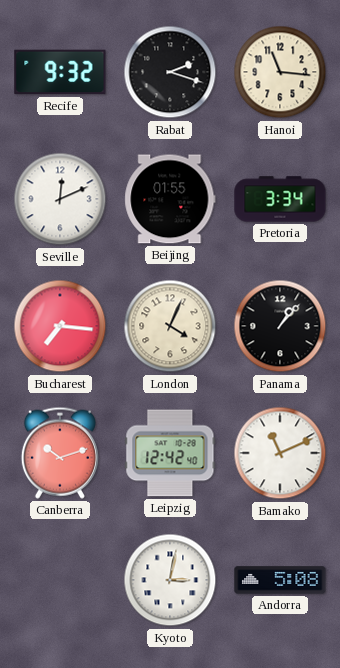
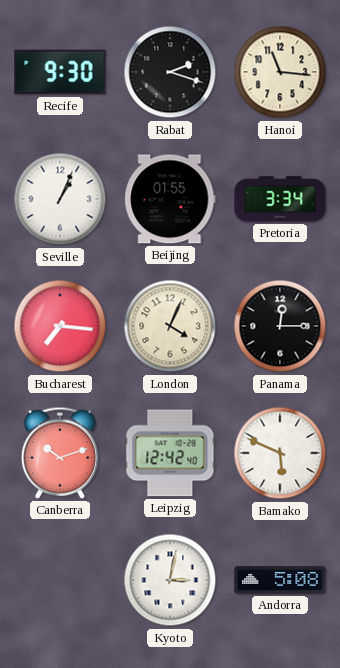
Recife: 9:32 -> 9:30 (60, 72)
Seville: 12:11 -> 1:04 (60, 199)
Panama: 1:07 -> 12:15 (280, 326)
Bamako: 11:11 -> 5:49 (280, 453)
